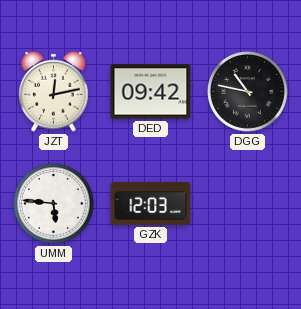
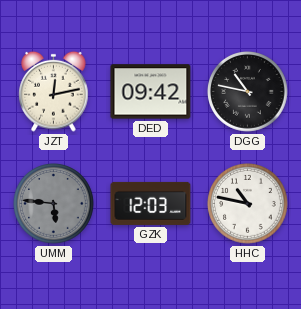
UMM dial: white -> grey (54, 204)
HHC: none -> 10:47 (248, 204)
